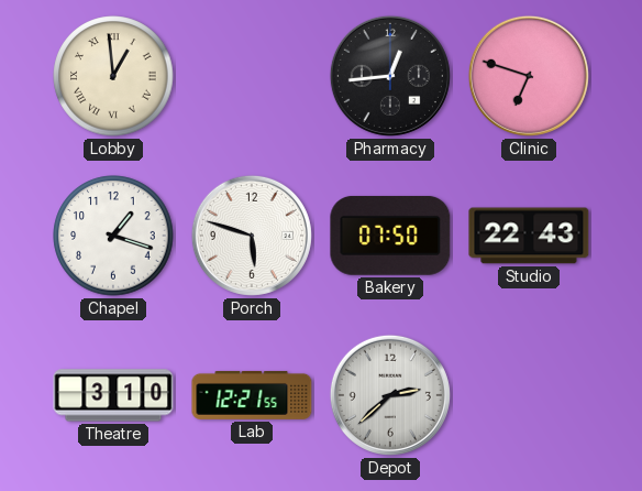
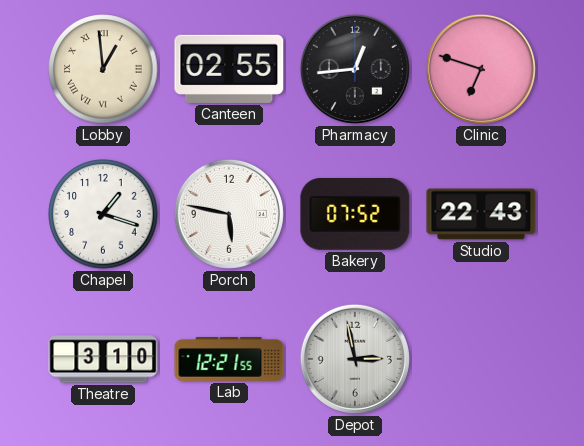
Canteen: none -> 02:55 (229, 69)
Porch: 5:48 -> 5:47 (229, 214)
Bakery: 07:50 -> 07:52 (355, 214)
Depot: 2:38 -> 2:58 (355, 359)
